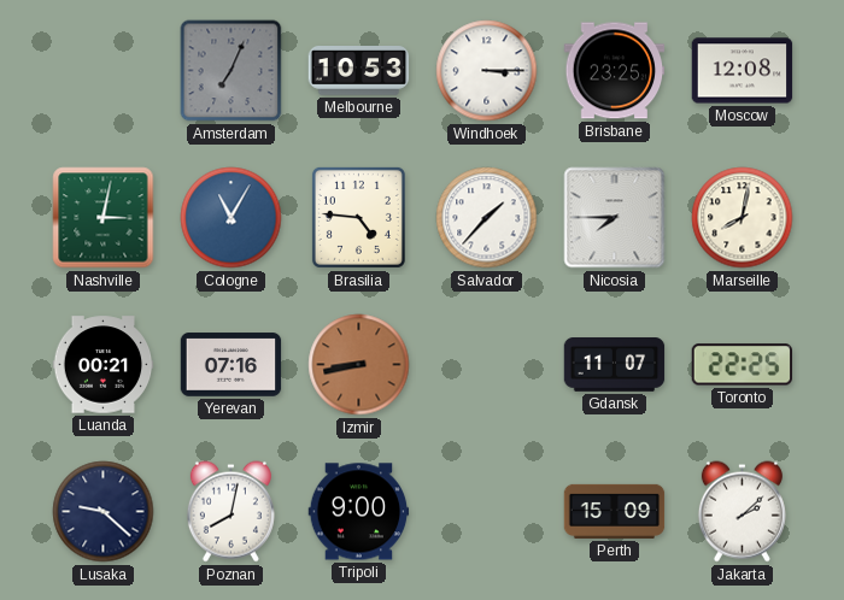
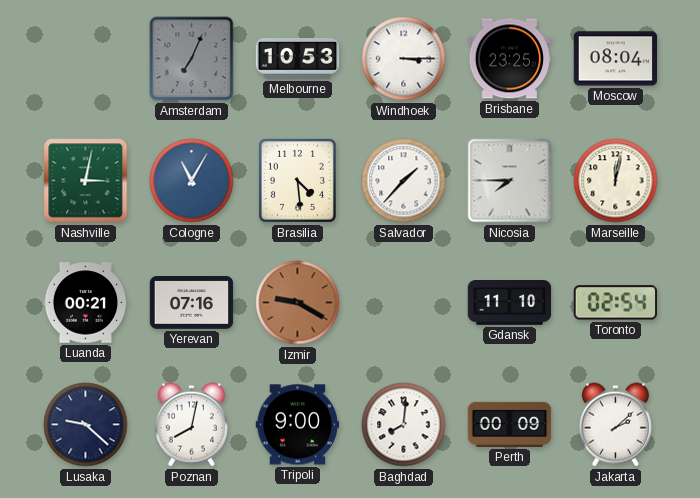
Moscow: 12:08 -> 08:04 (616, 59)
Brasilia: 4:46 -> 4:29 (297, 180)
Marseille: 8:02 -> 12:02 (616, 181)
Izmir: 8:43 -> 9:20 (298, 303)
Gdansk: 11:07 -> 11:10 (510, 303)
Toronto: 22:25 -> 02:54 (615, 303)
Baghdad: none -> 8:01 (404, 425)
Perth: 15:09 -> 00:09 (510, 424)
